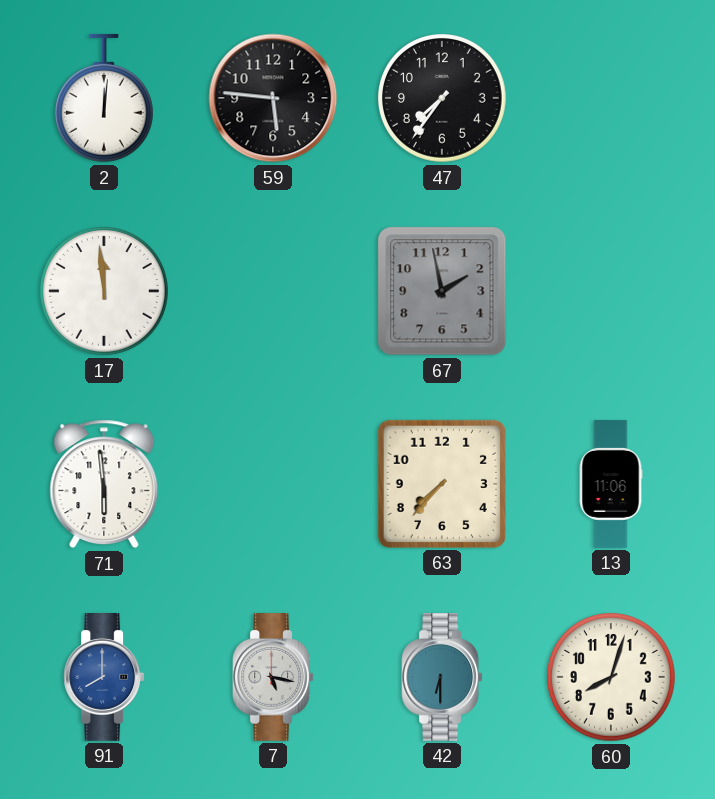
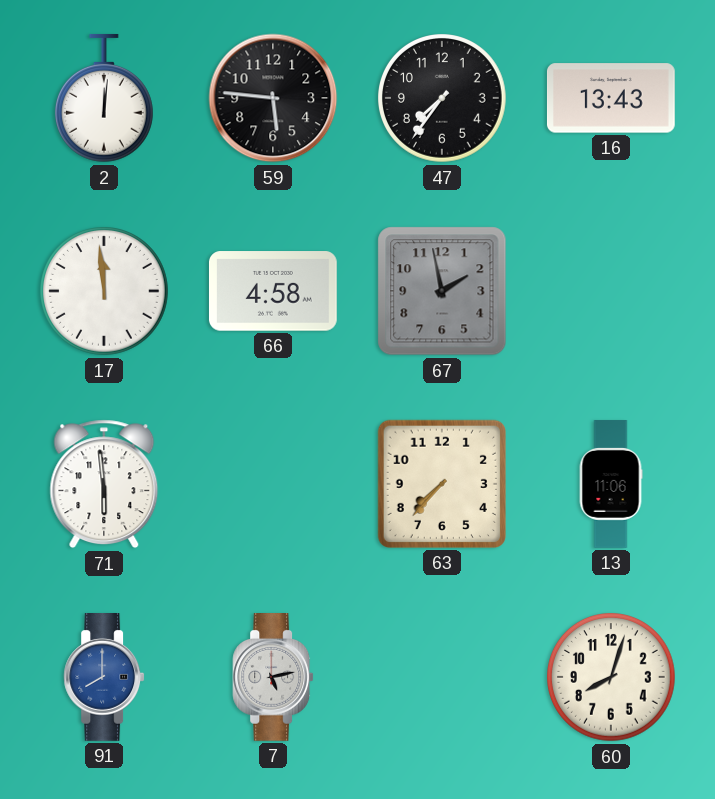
16: none -> 13:43 (611, 98)
66: none -> 4:58 (273, 291)
7: 5:17 -> 5:13 (273, 678)
42: 6:30 -> none (442, 678)
